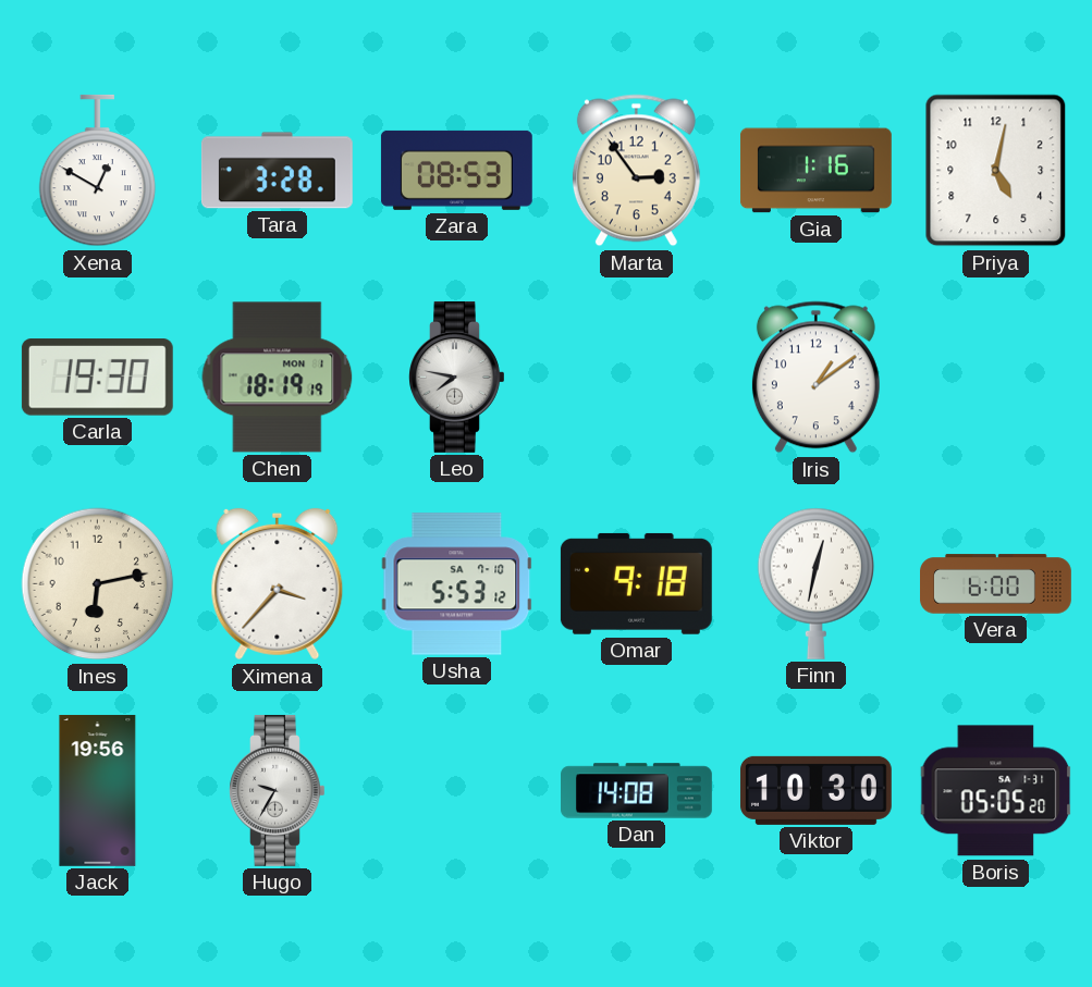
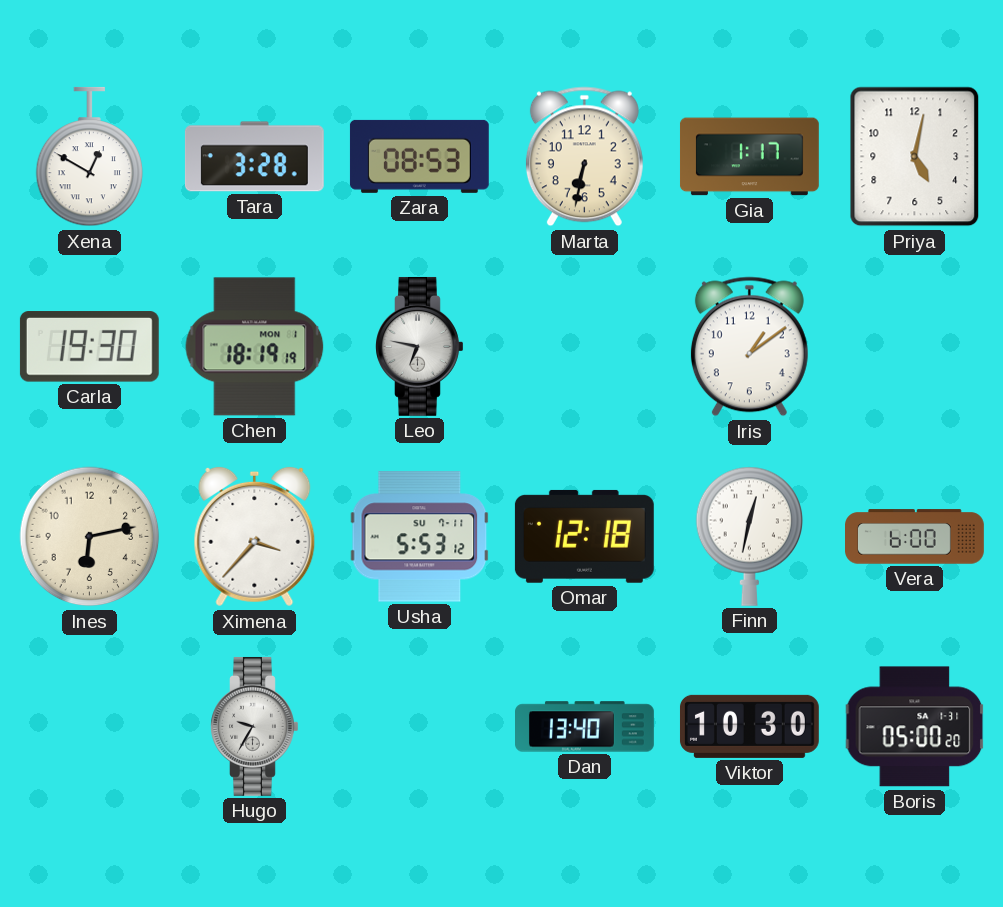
Marta: 2:54 -> 6:32 (584, 157)
Gia: 1:16 -> 1:17 (749, 157)
Leo: 7:47 -> 6:47 (420, 346)
Usha date: SA 7-10 -> SU 7-11 (420, 537)
Omar: 9:18 -> 12:18 (584, 536)
Jack: 19:56 -> none (98, 790)
Dan: 14:08 -> 13:40 (585, 727)
Boris: 05:05 -> 05:00 (915, 727)
